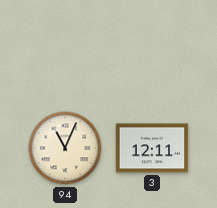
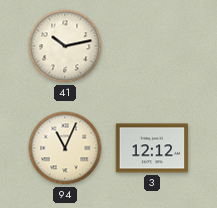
41: none -> 10:13 (65, 46)
3: 12:11 -> 12:12 (152, 148)
